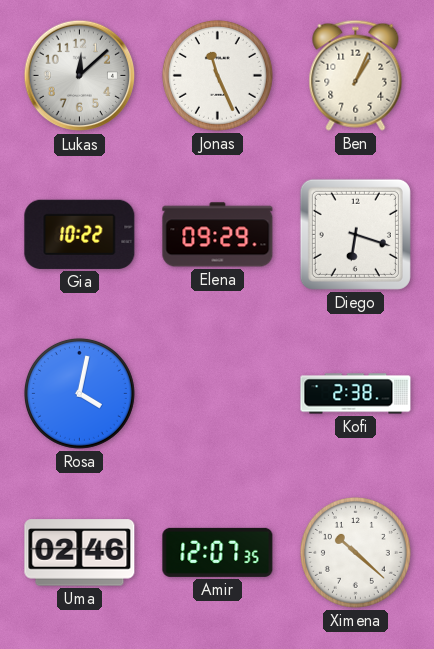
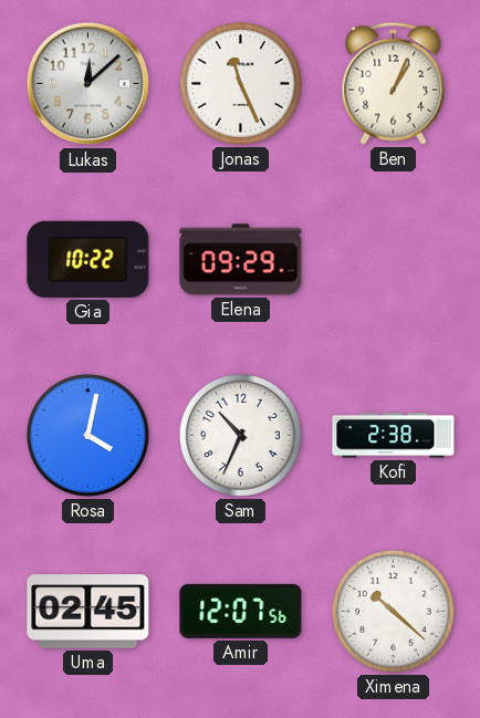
Diego: 6:18 -> none (355, 234)
Sam: none -> 10:34 (240, 435)
Uma: 02:46 -> 02:45 (88, 612)
Amir: 12:07:35 -> 12:07:56 (241, 611)
